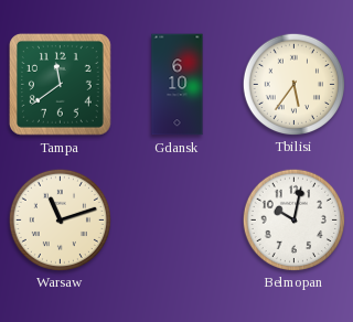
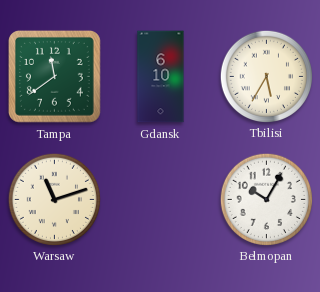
Tbilisi: 5:36 -> 5:35 (266, 76)
Belmopan: 10:02 -> 10:05 (266, 199)
